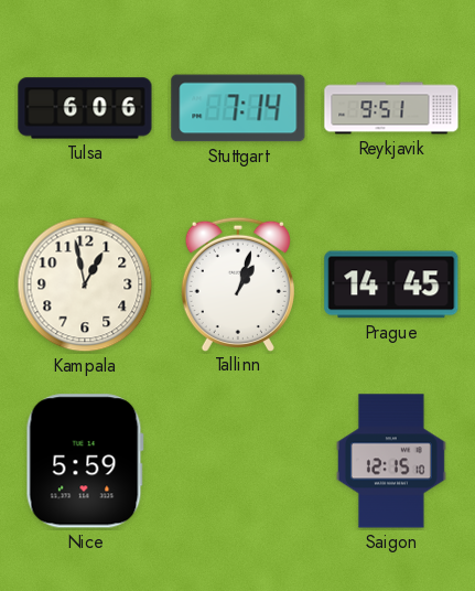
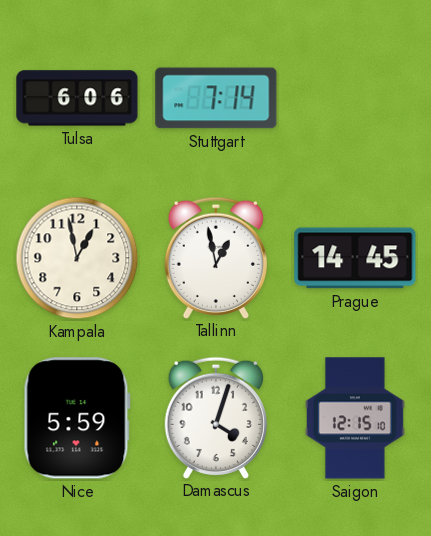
Reykjavik: 9:51 -> none (391, 108)
Tallinn: 1:03 -> 12:58 (216, 257)
Damascus: none -> 4:03 (216, 417)
